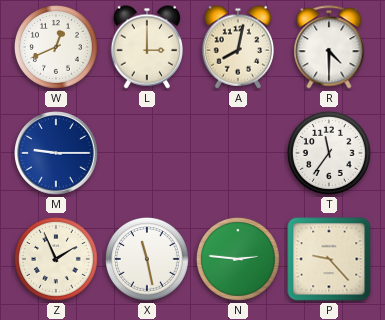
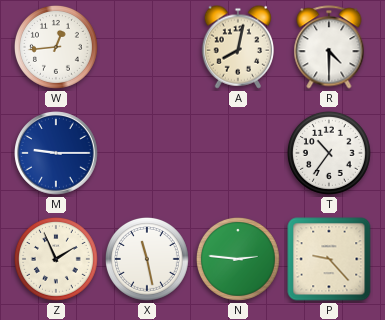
W: 12:41 -> 12:44 (56, 47)
L: 3:00 -> none (146, 47)
T: 11:36 -> 10:36 (329, 153)
